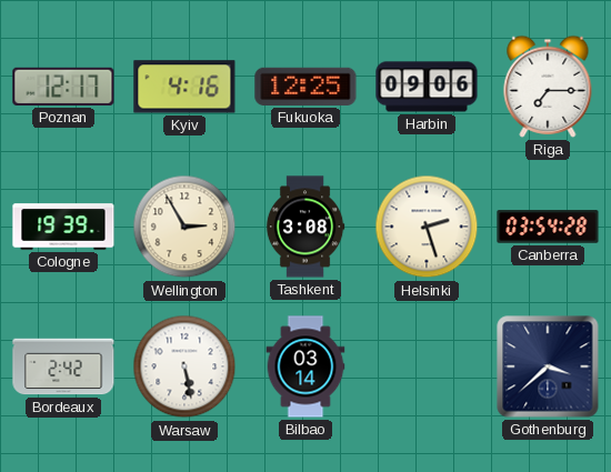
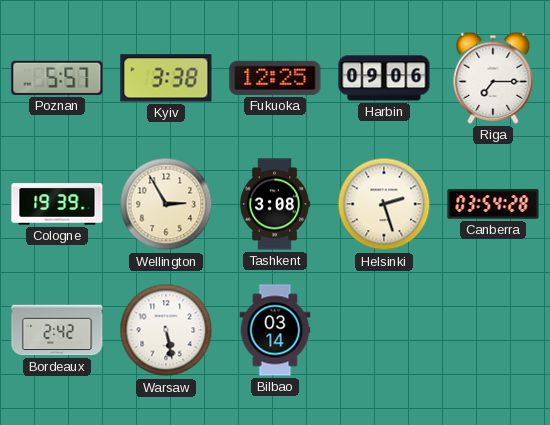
Poznan: 12:17 -> 5:57 (57, 78)
Kyiv: 4:16 -> 3:38 (166, 78)
Gothenburg: 3:38 -> none (548, 366)
